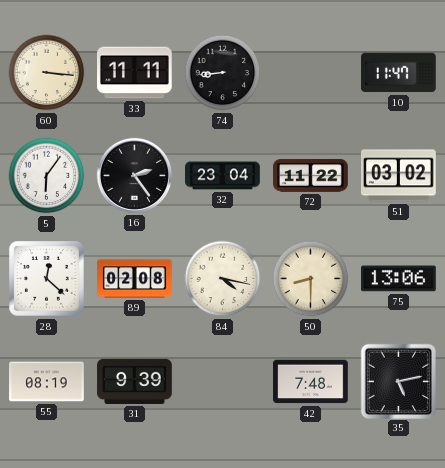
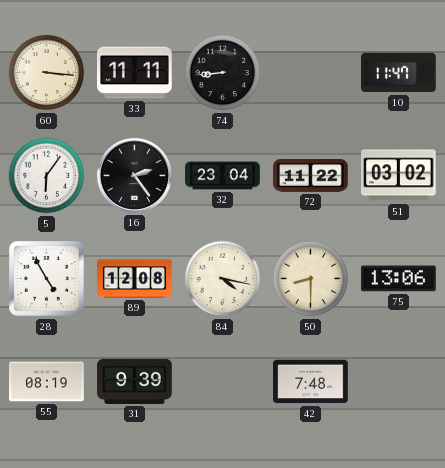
28: 12:22 -> 4:55 (47, 279)
89: 02:08 -> 12:08 (135, 279)
35: 5:13 -> none (398, 381)
